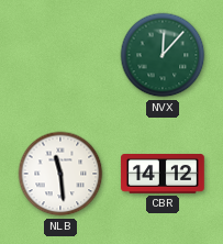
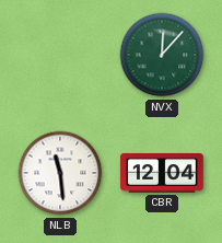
CBR: 14:12 -> 12:04 (162, 174)
